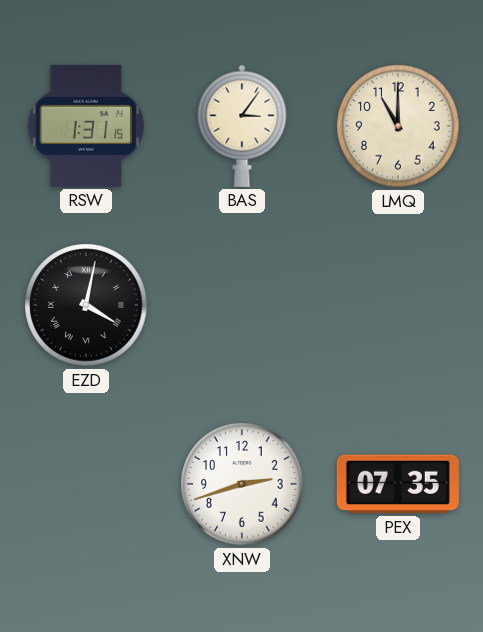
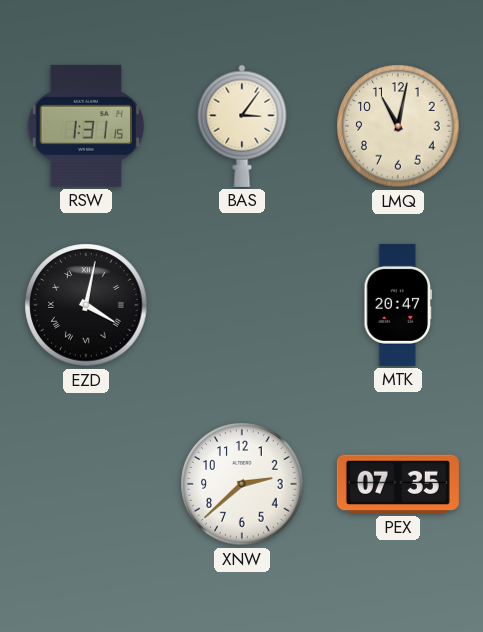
LMQ: 11:00 -> 11:02 (398, 126)
MTK: none -> 20:47 (398, 305)
XNW: 2:42 -> 2:38 (242, 484)
